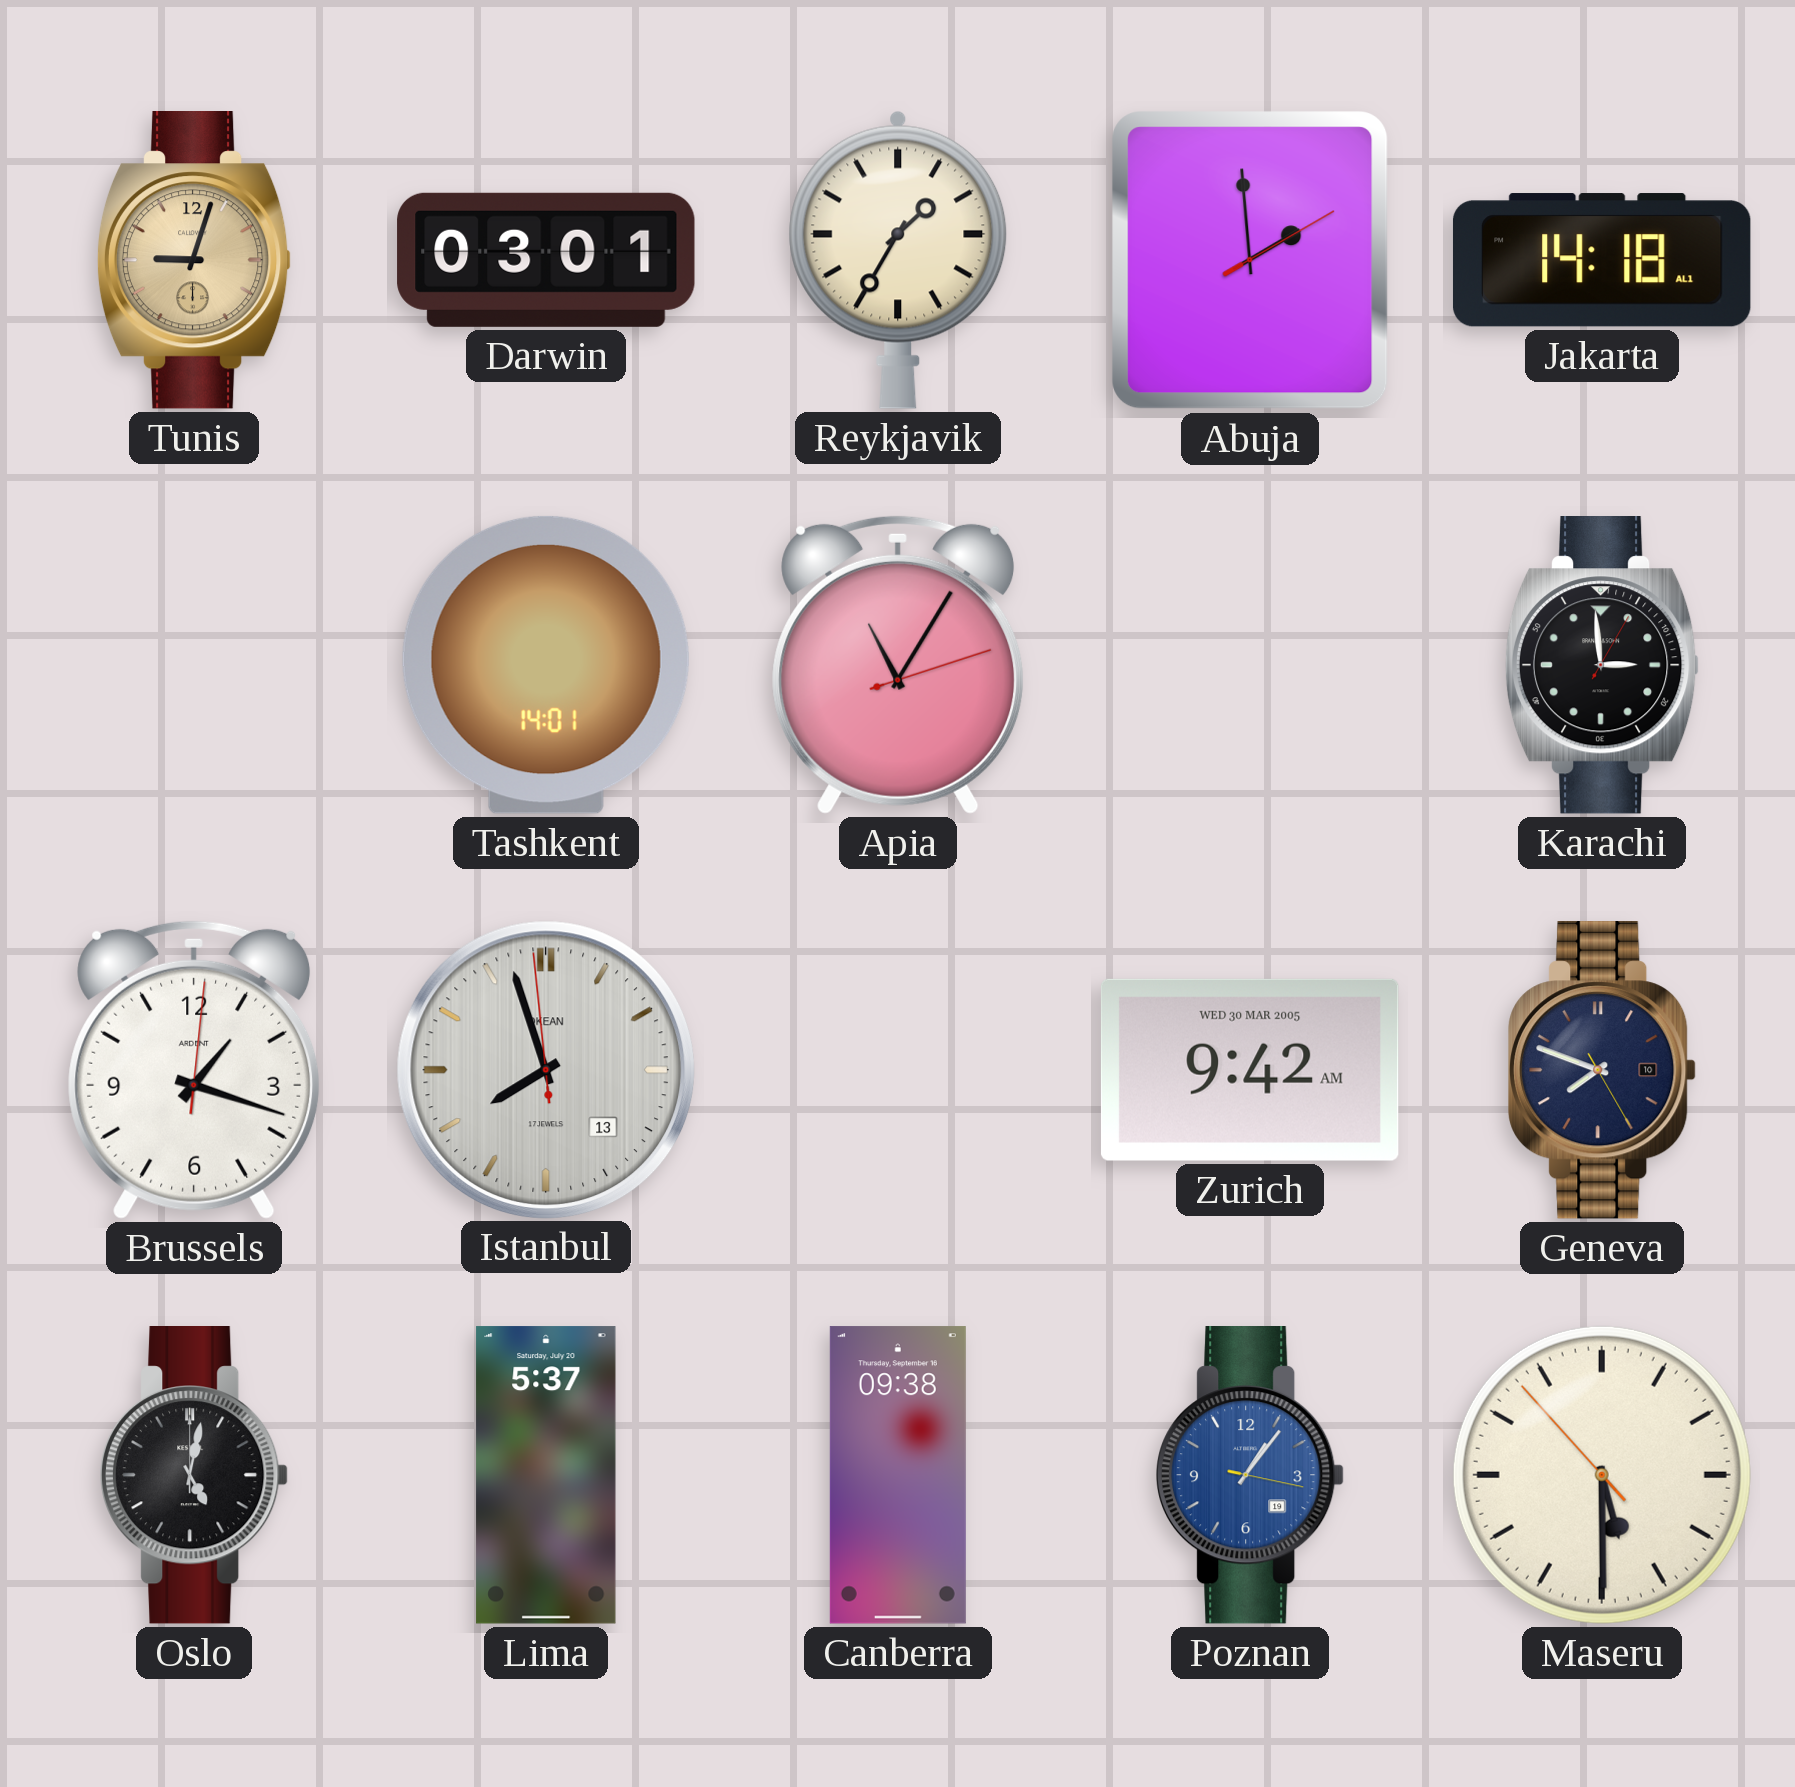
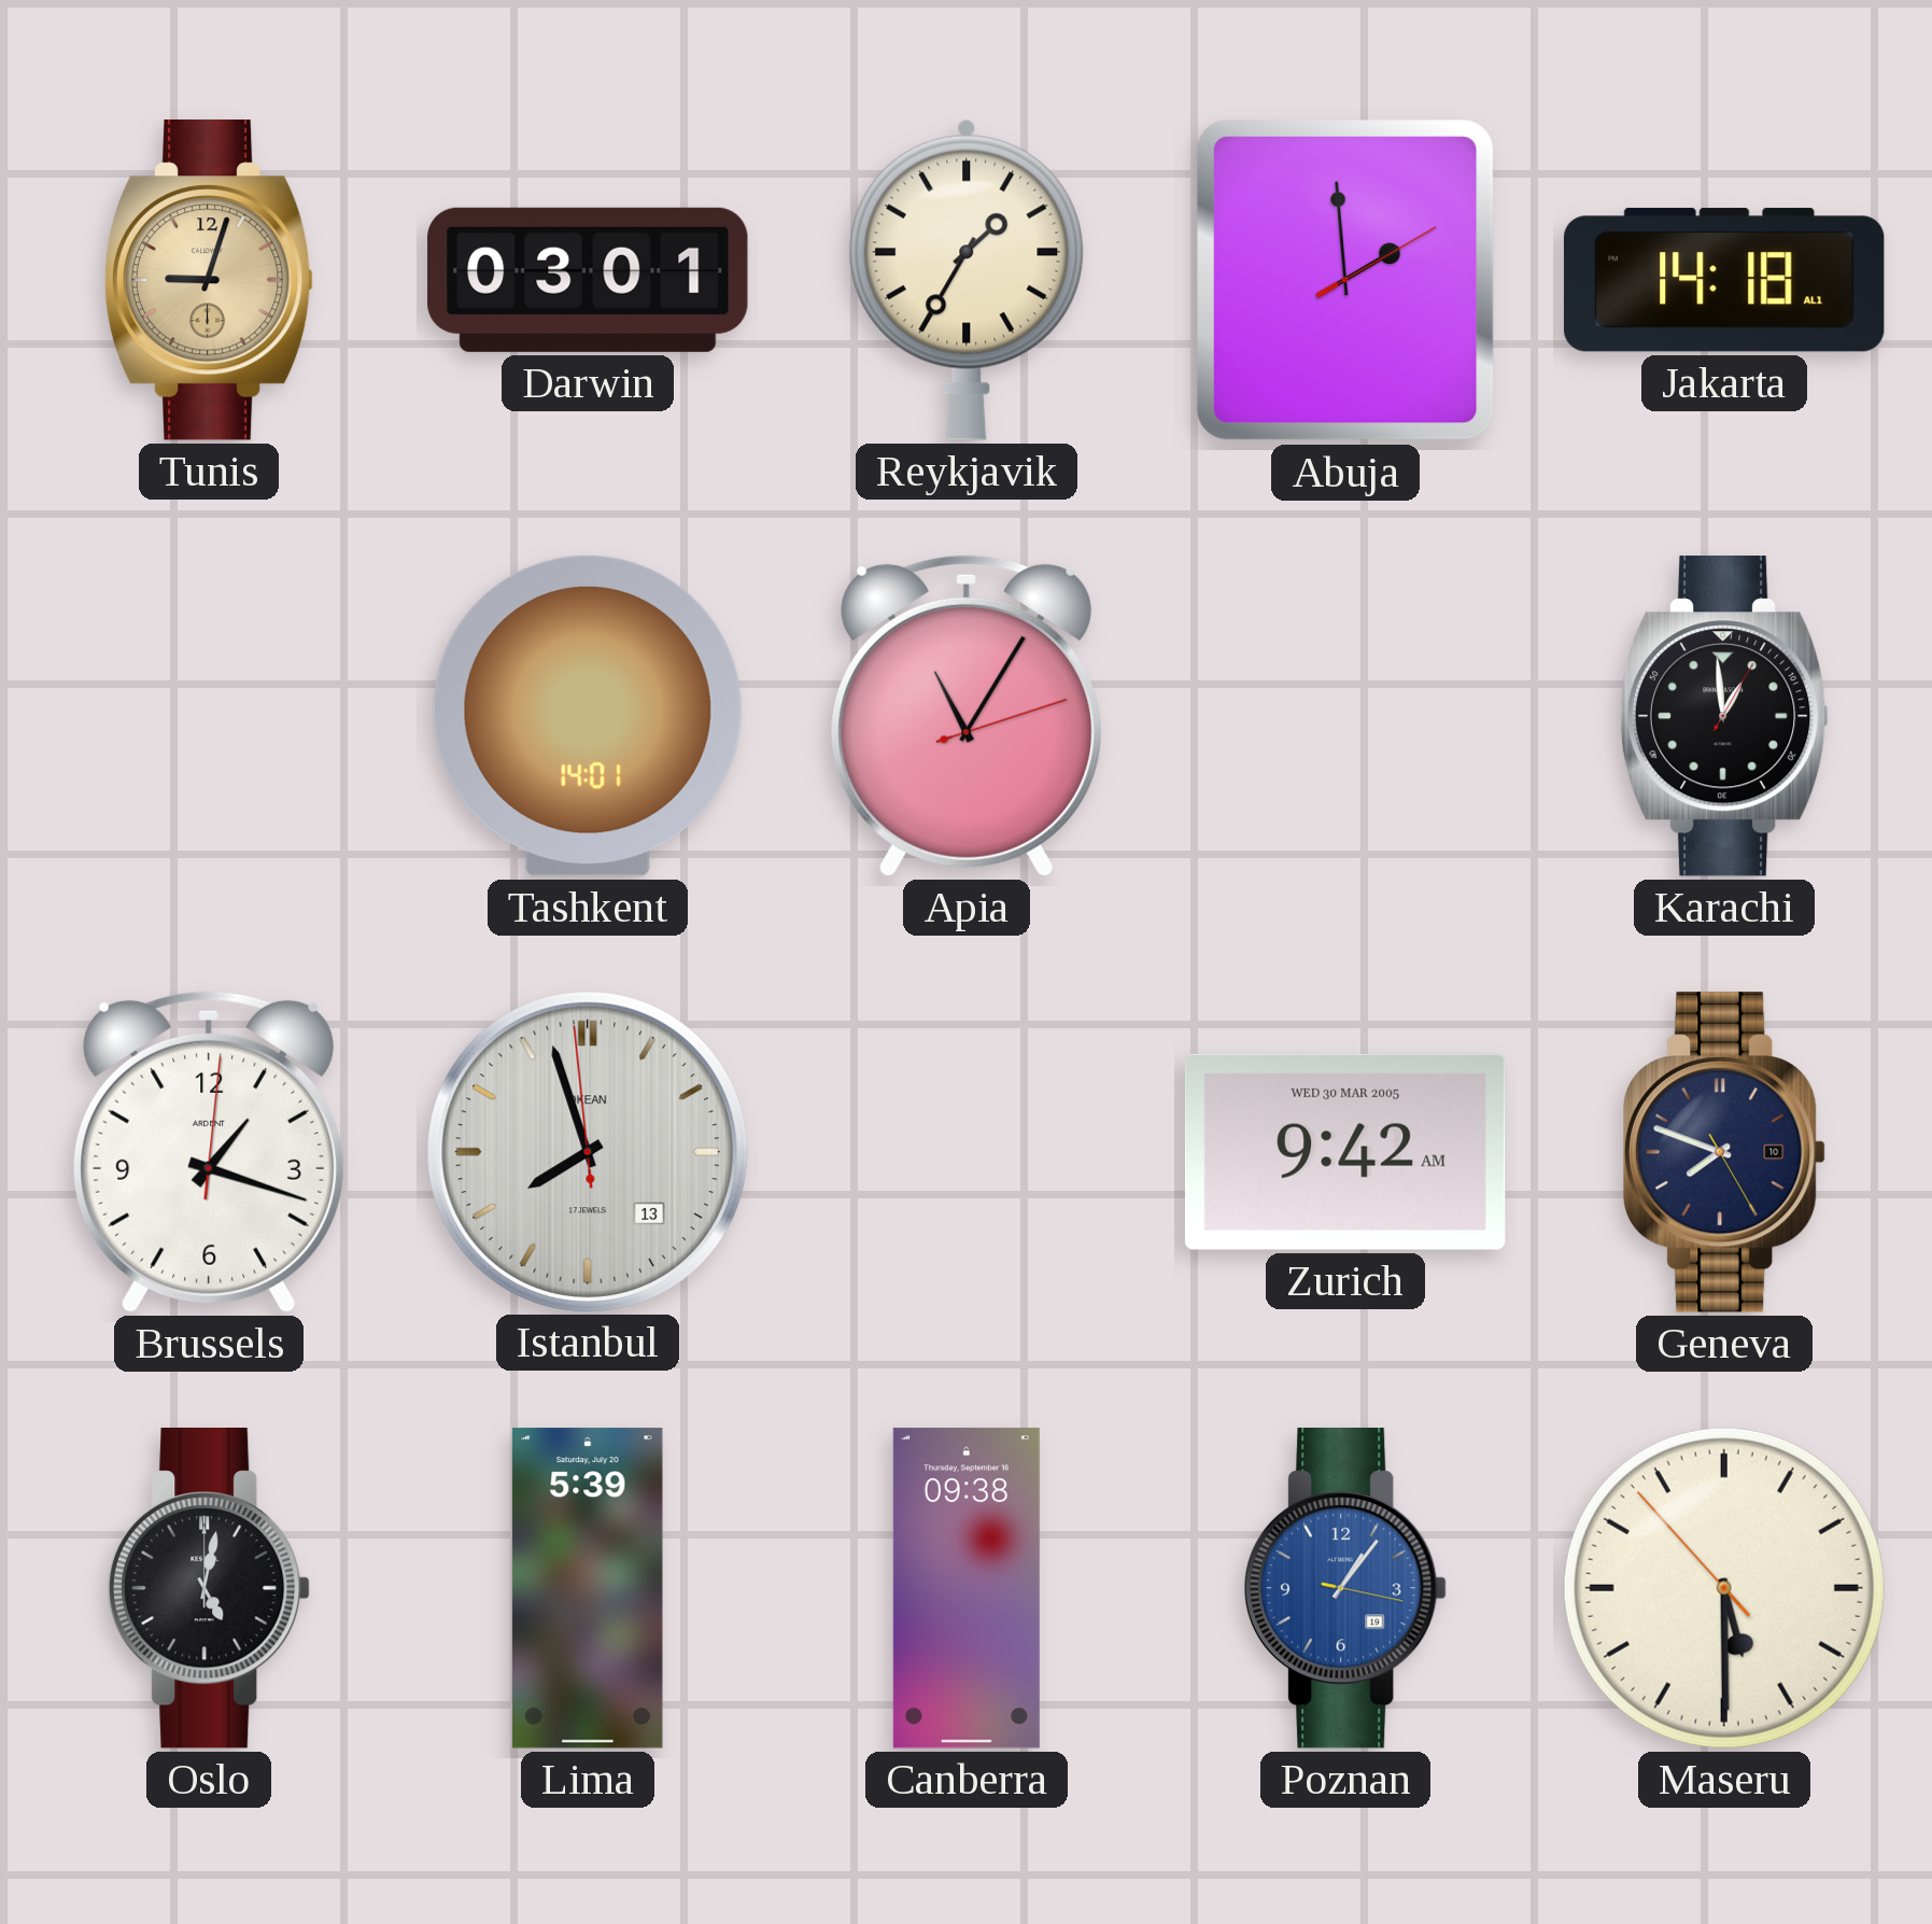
Karachi: 2:59 -> 12:59 (1724, 717)
Lima: 5:37 -> 5:39 (588, 1588)
